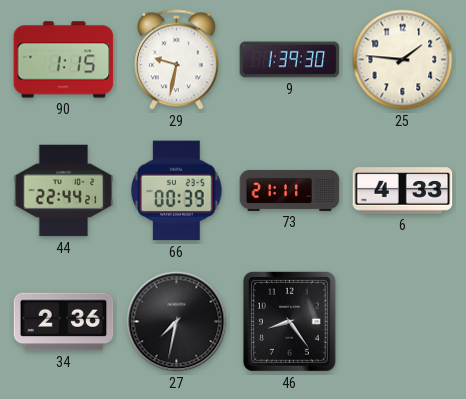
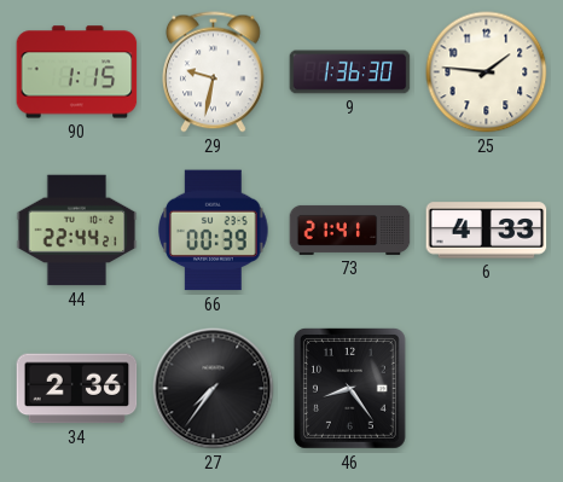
9: 1:39 -> 1:36 (350, 72)
73: 21:11 -> 21:41 (350, 230)
27: 7:32 -> 7:36 (214, 389)
